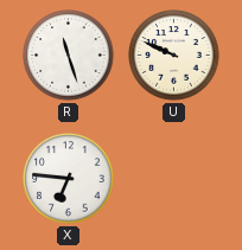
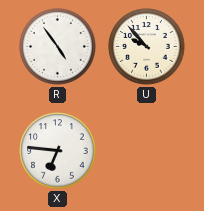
R: 11:27 -> 4:54 (58, 47)
U: 9:49 -> 9:53 (147, 47)
